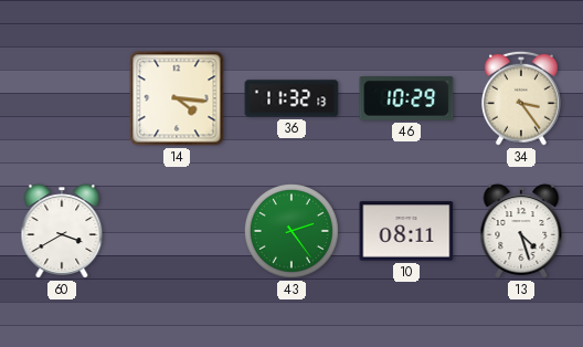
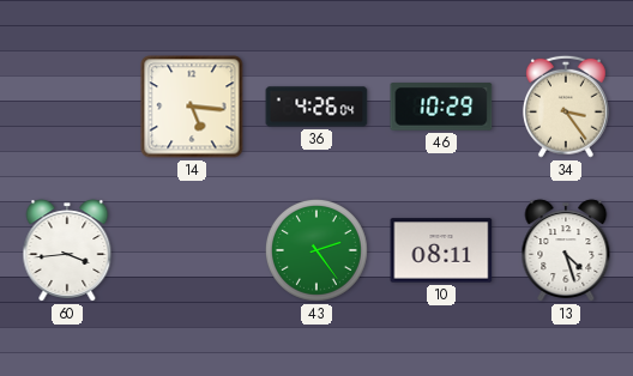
14: 4:16 -> 5:16 (192, 107)
36: 11:32 -> 4:26 (316, 107)
60: 3:40 -> 3:44 (67, 250)
